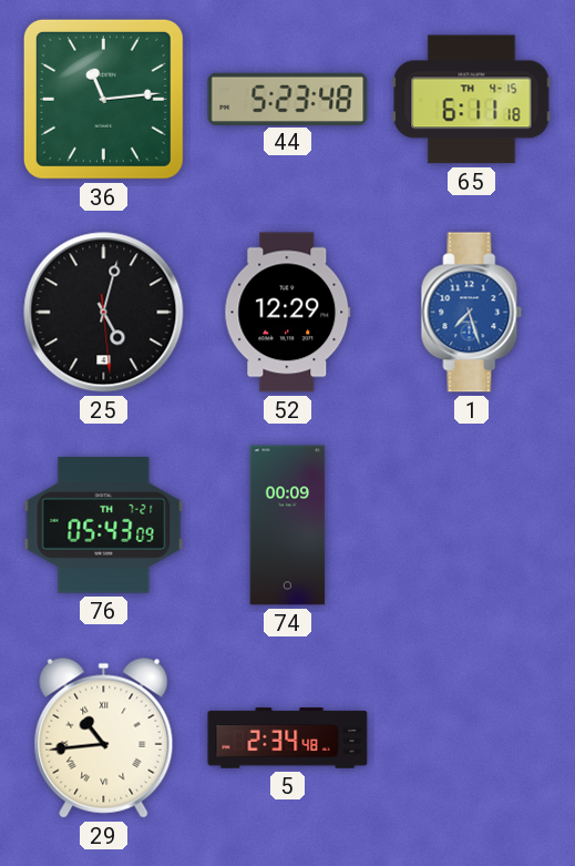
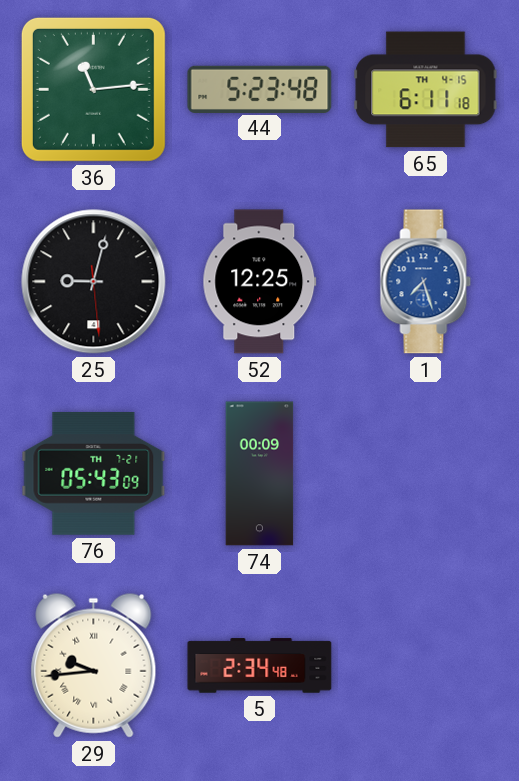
25: 5:02 -> 9:02 (94, 282)
52: 12:29 -> 12:25 (260, 282)
29: 10:44 -> 9:44 (94, 665)
